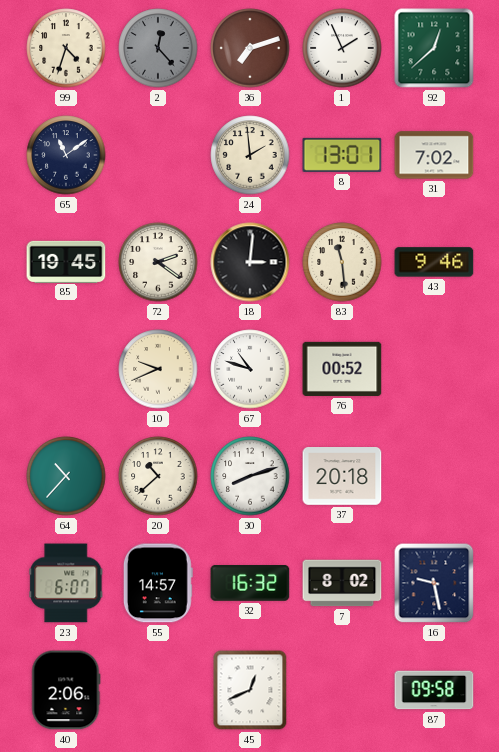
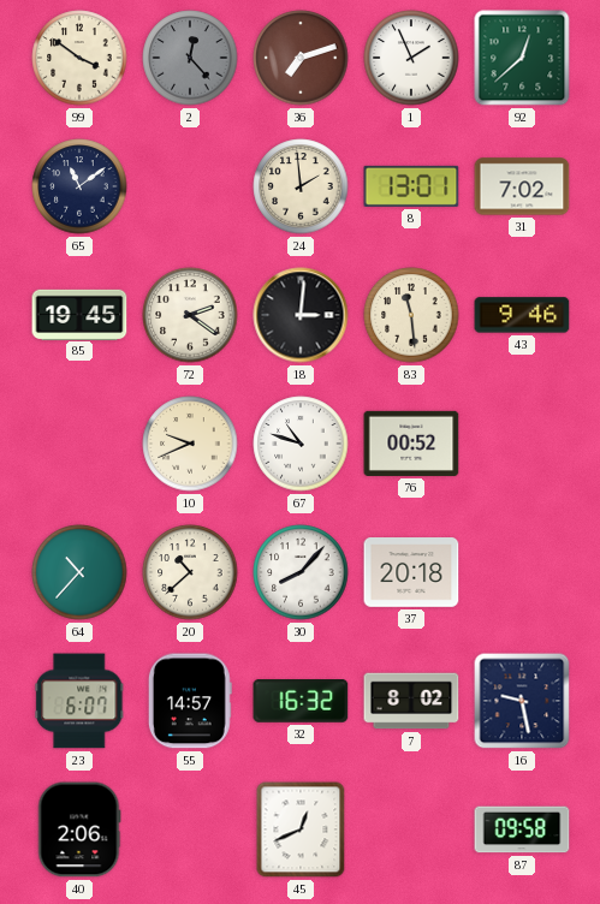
99: 4:33 -> 3:51 (79, 58)
30: 8:12 -> 8:07 (301, 572)
